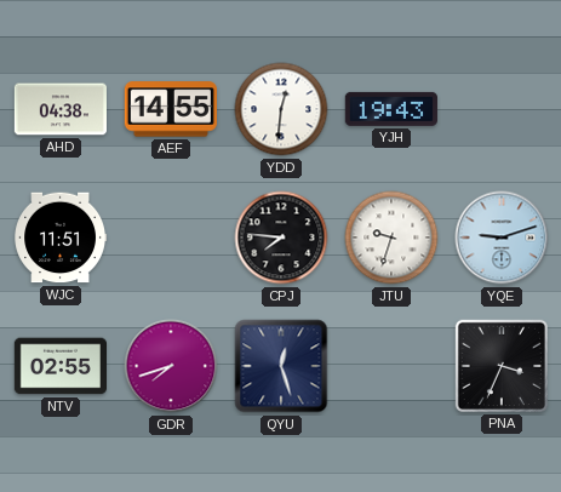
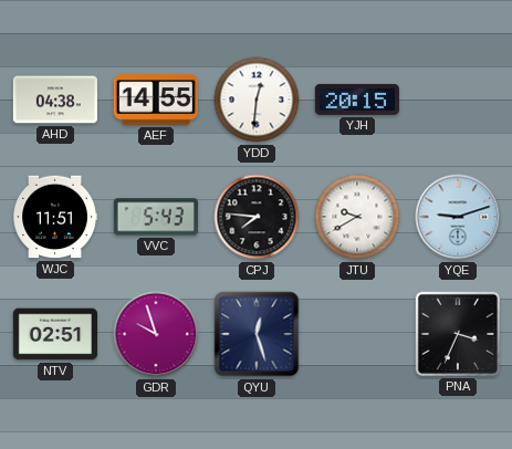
YJH: 19:43 -> 20:15 (357, 100)
VVC: none -> 5:43 (156, 217)
JTU: 9:33 -> 9:40 (357, 217)
NTV: 02:55 -> 02:51 (54, 334)
GDR: 7:42 -> 9:57 (156, 334)
